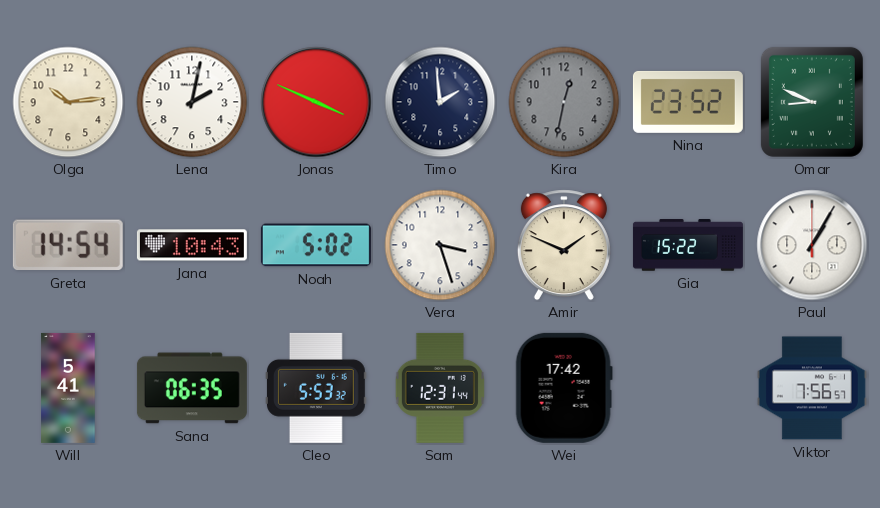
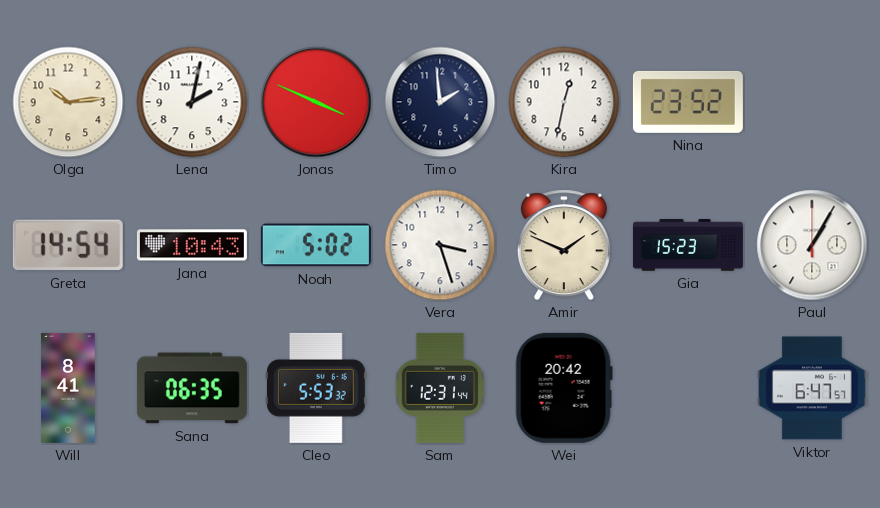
Kira dial: grey -> white (564, 102)
Omar: 8:49 -> none (812, 102)
Gia: 15:22 -> 15:23 (688, 245)
Will: 5:41 -> 8:41 (68, 388)
Wei: 17:42 -> 20:42 (564, 388)
Viktor: 7:56 -> 6:47 (812, 388)
